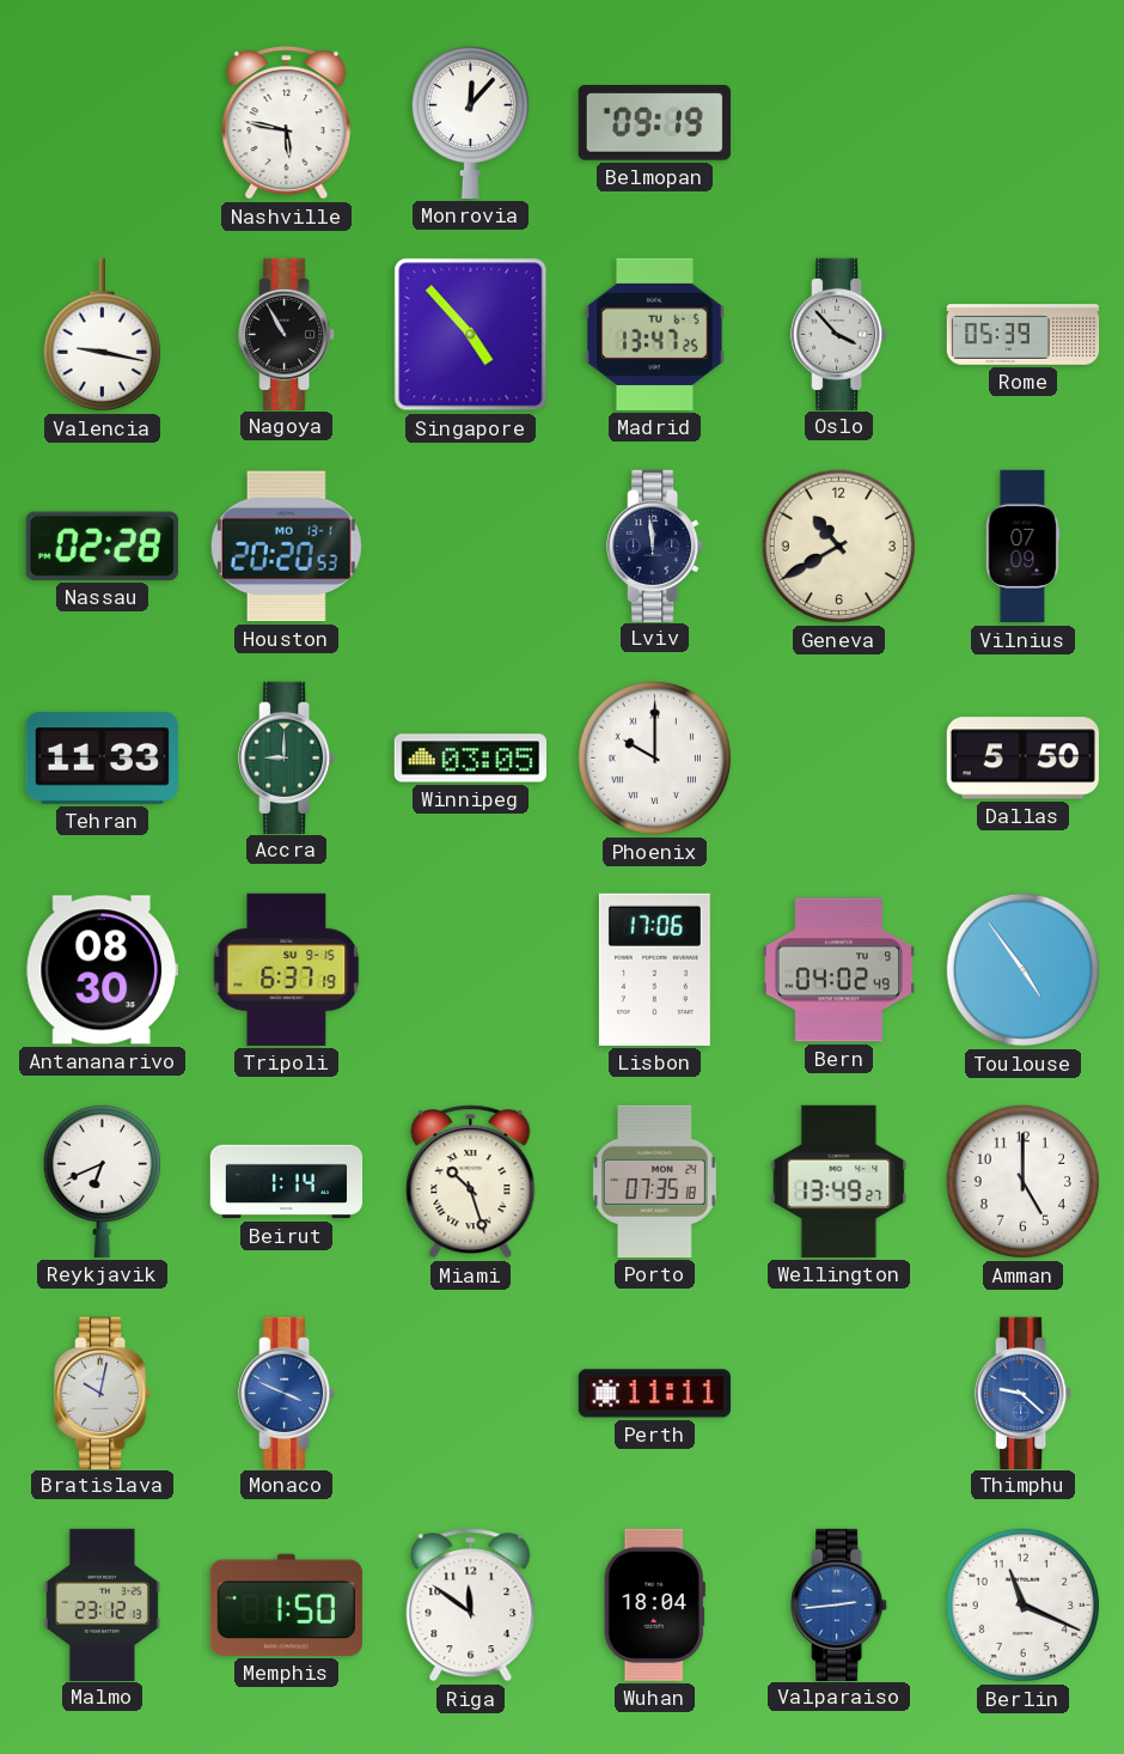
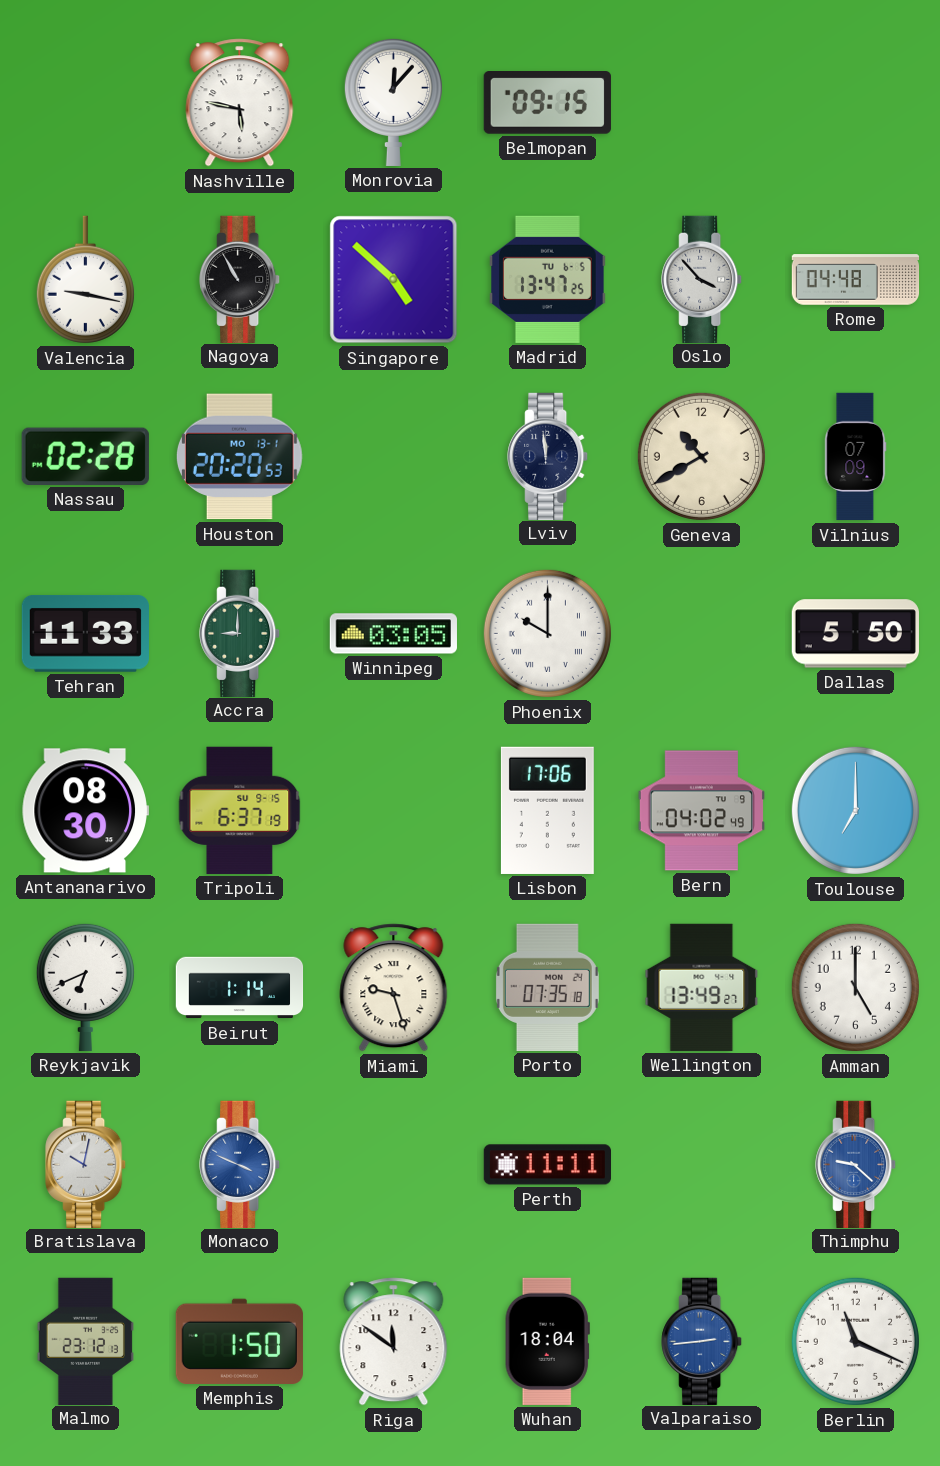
Belmopan: 09:19 -> 09:15 (547, 103)
Singapore: 4:53 -> 4:52 (394, 280)
Rome: 05:39 -> 04:48 (856, 280)
Toulouse: 4:54 -> 7:00 (855, 810)
Miami: 10:27 -> 9:27 (394, 988)
